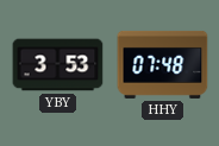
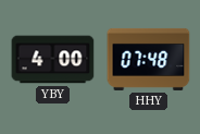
YBY: 3:53 -> 4:00 (53, 60)
